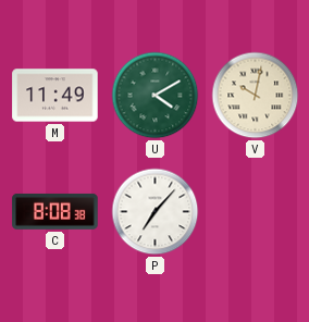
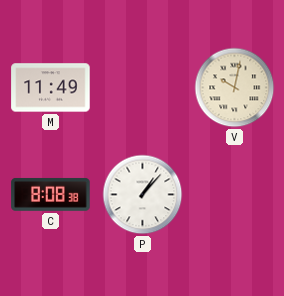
U: 4:10 -> none (156, 96)
P: 7:07 -> 1:07 (143, 195)
